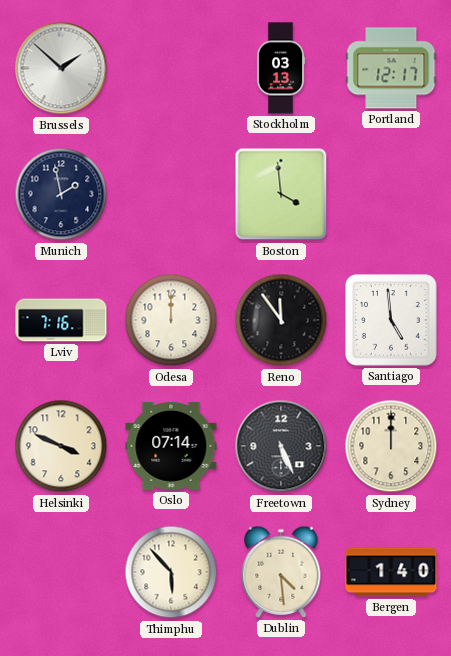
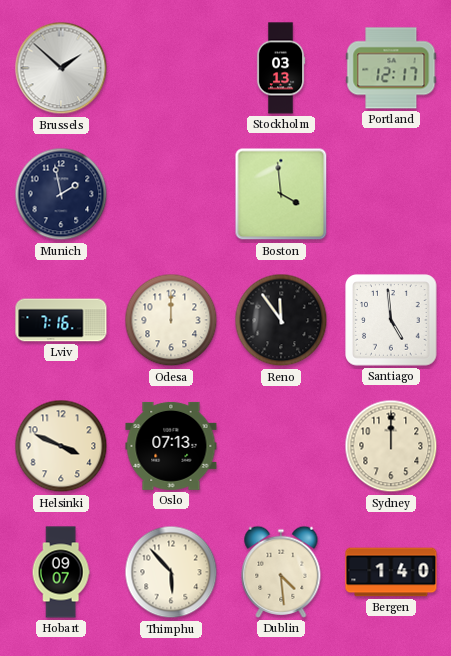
Oslo: 07:14 -> 07:13 (171, 446)
Freetown: 5:26 -> none (281, 446)
Hobart: none -> 09:07 (61, 572)
